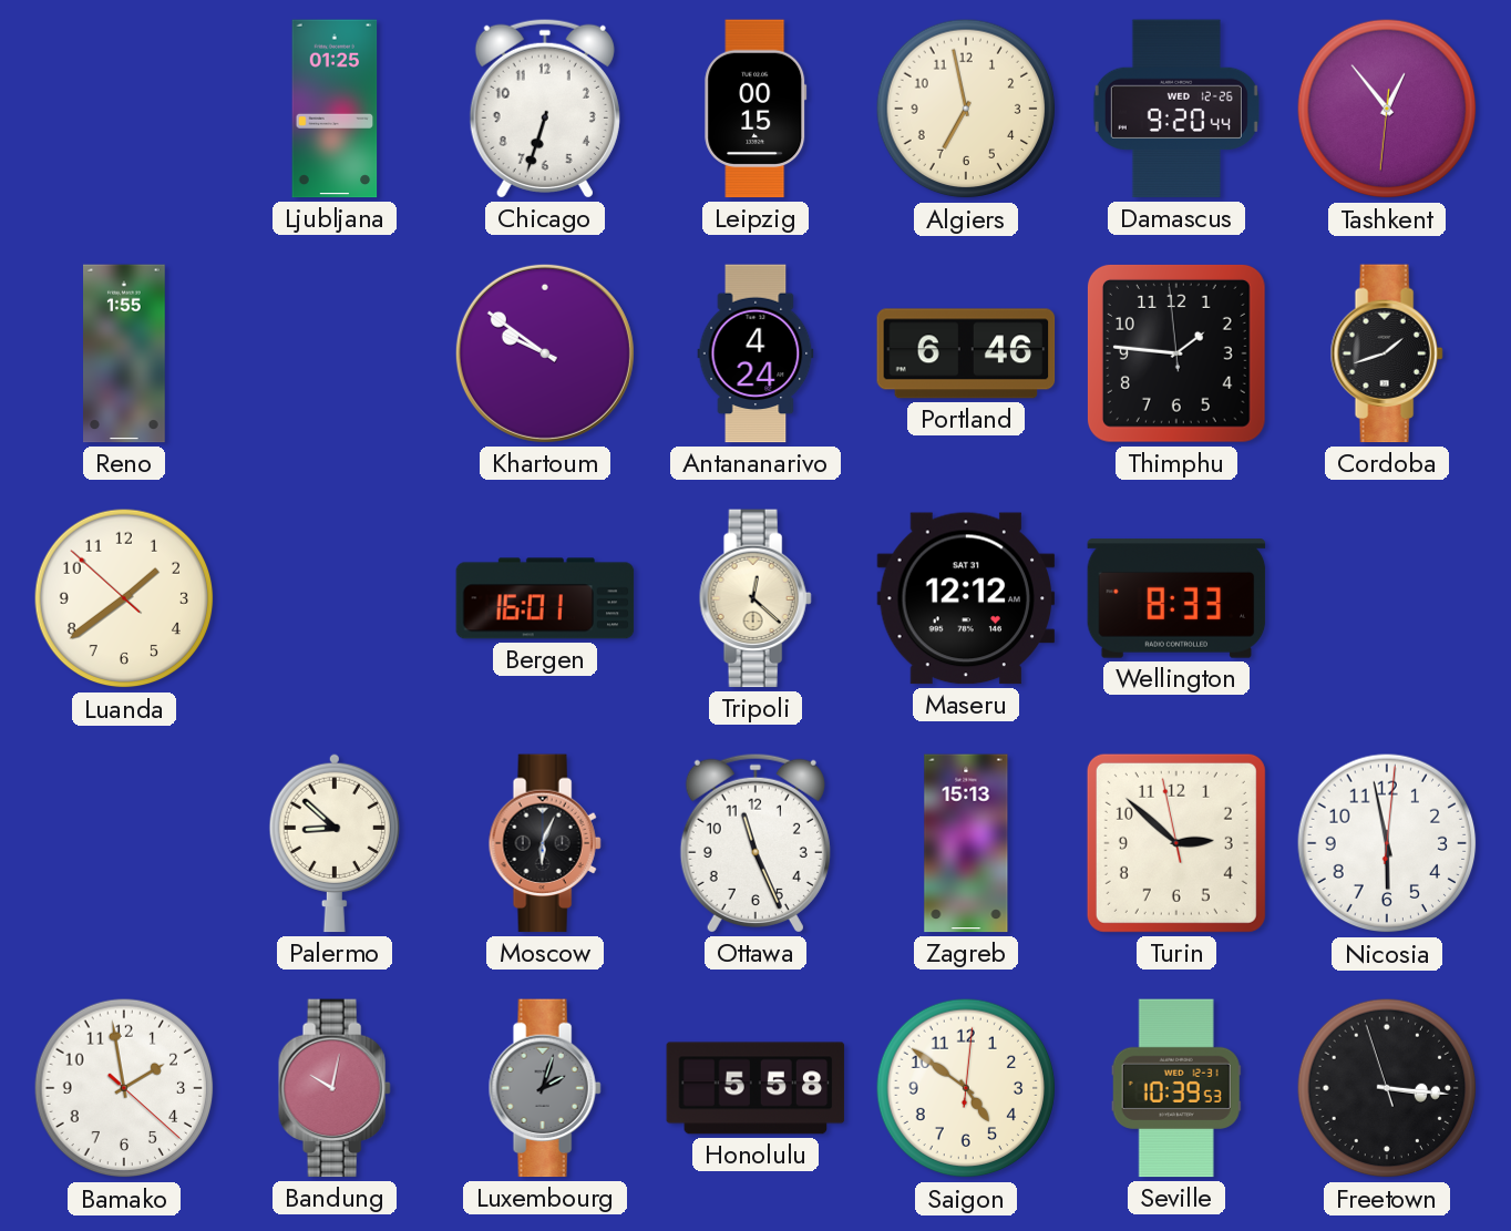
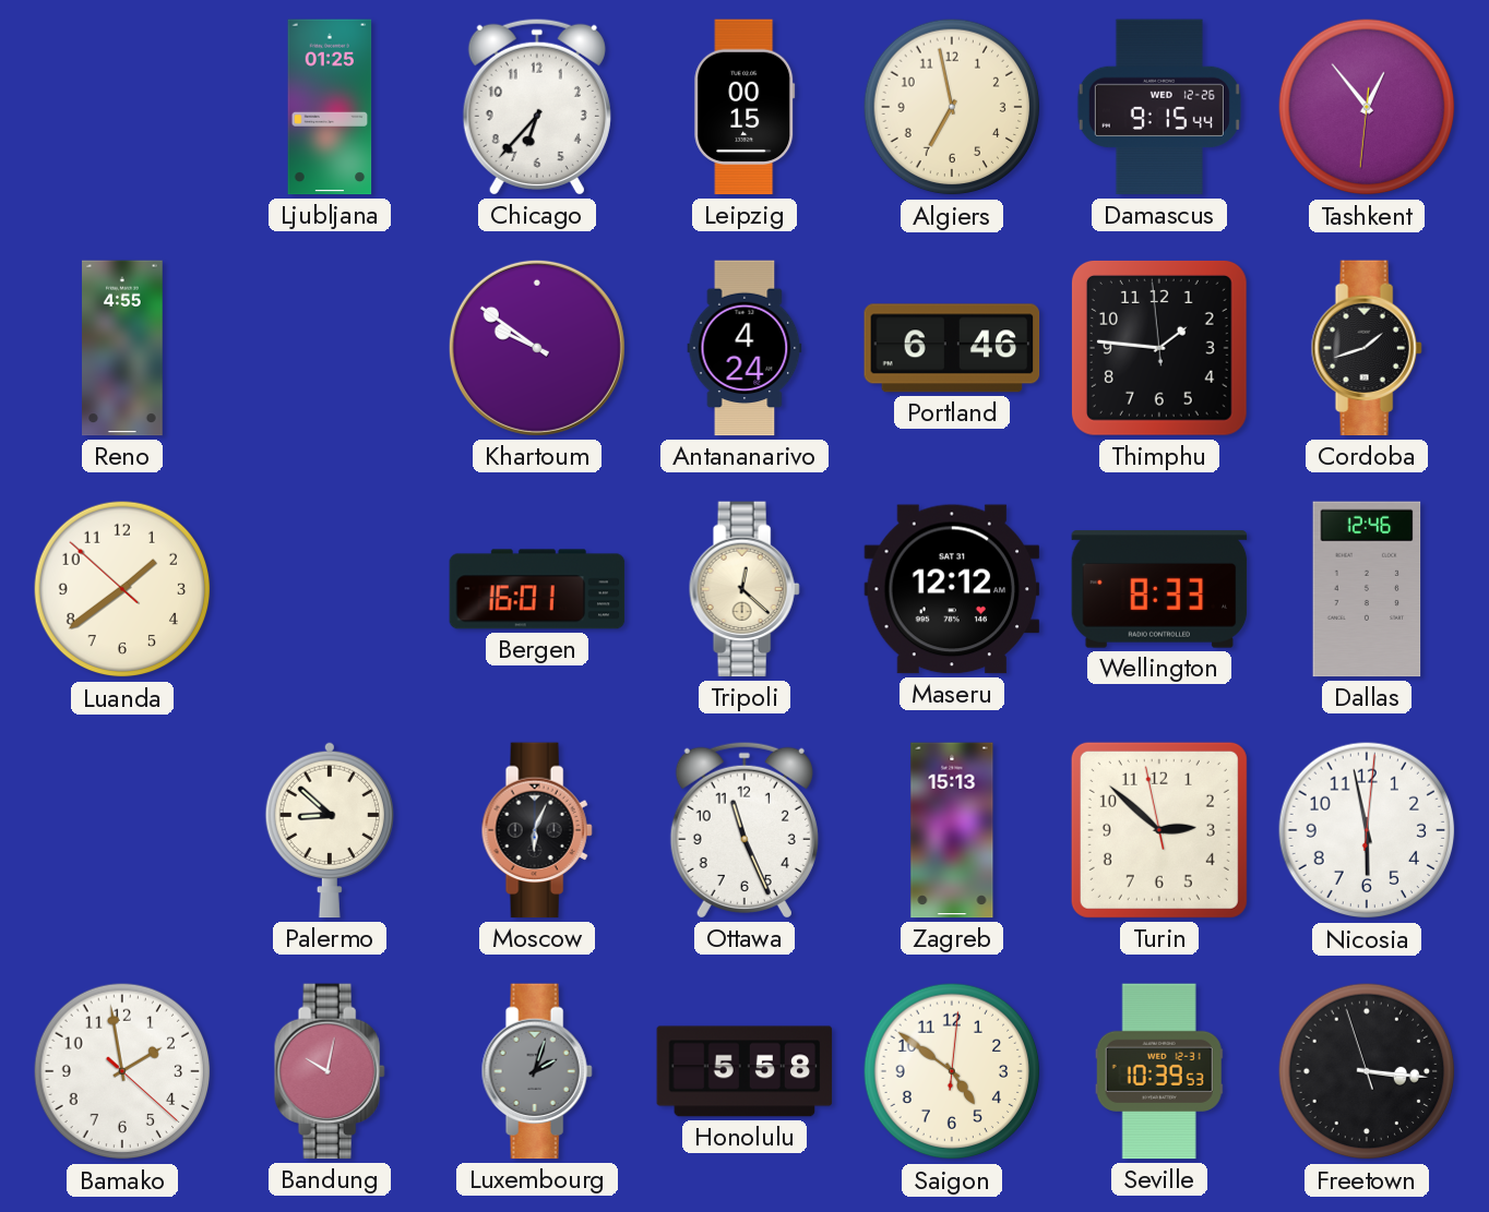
Chicago: 6:33 -> 6:37 (537, 107)
Damascus: 9:20 -> 9:15 (1159, 107)
Reno: 1:55 -> 4:55 (122, 348)
Dallas: none -> 12:46 (1367, 589)
